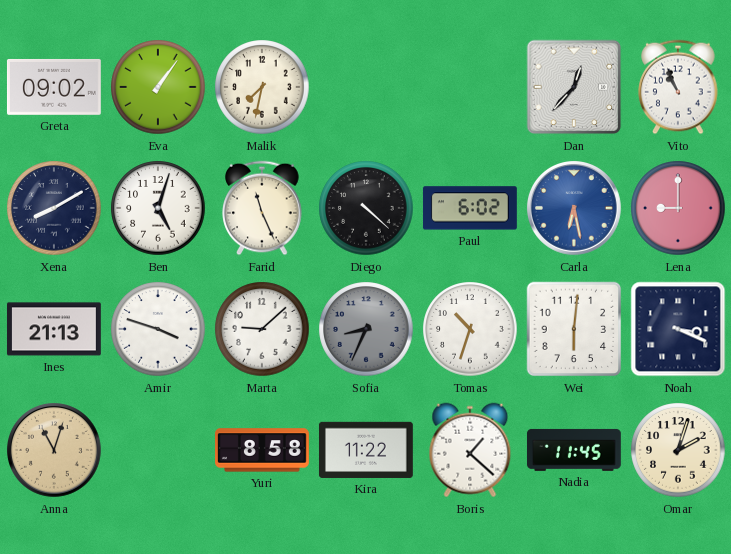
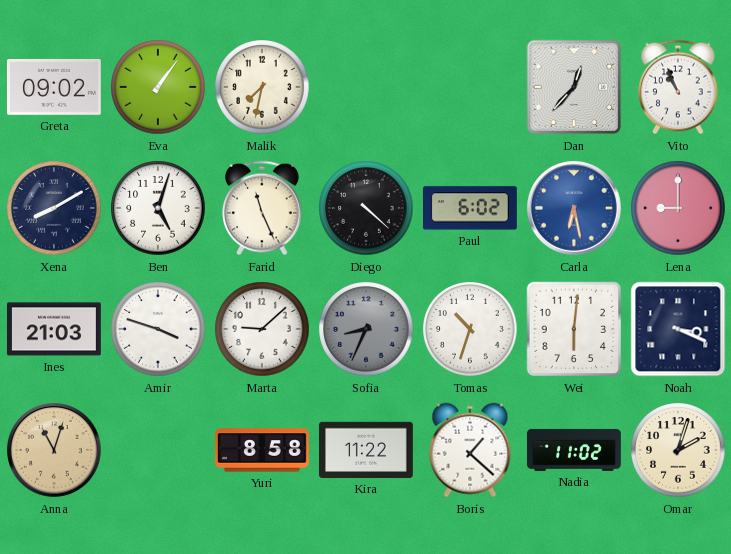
Ines: 21:13 -> 21:03 (54, 329)
Nadia: 11:45 -> 11:02 (574, 450)
